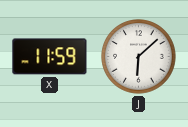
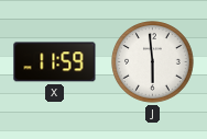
J: 6:08 -> 5:59 (153, 62)
